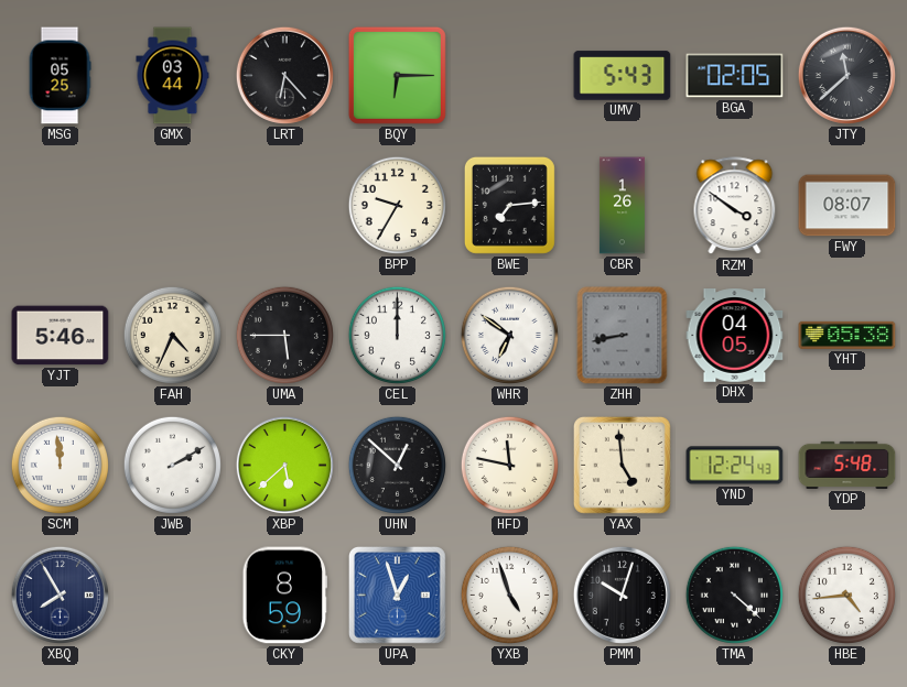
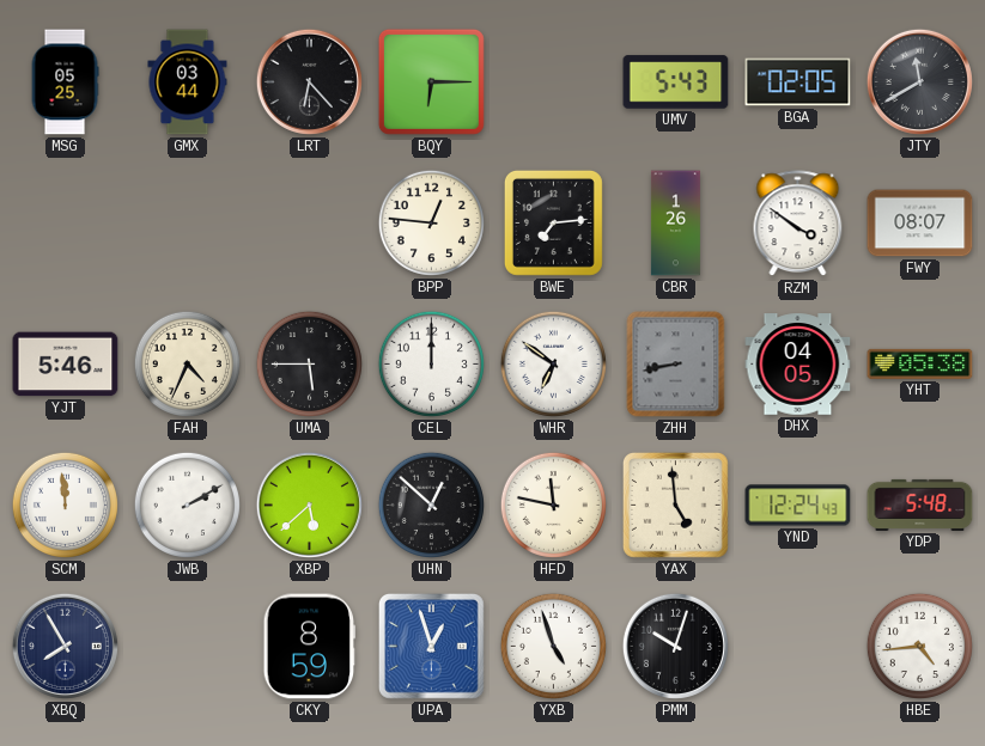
JTY: 11:38 -> 11:40 (919, 81)
BPP: 9:35 -> 12:46 (431, 222)
TMA: 4:22 -> none (734, 595)
